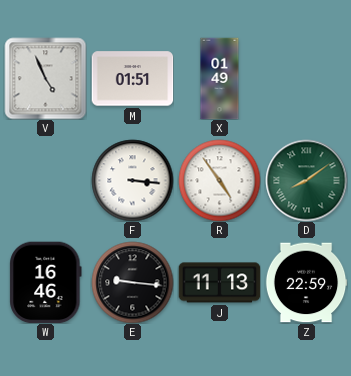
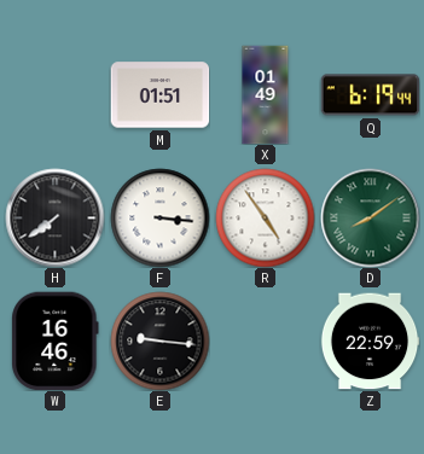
V: 4:56 -> none (45, 78)
Q: none -> 6:19 (370, 95)
H: none -> 7:39 (54, 217)
J: 11:13 -> none (219, 283)
